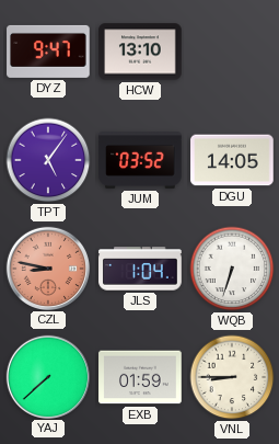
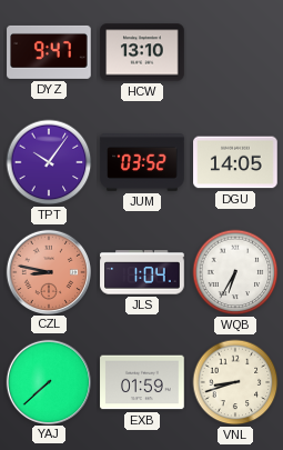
TPT: 5:06 -> 10:06 (49, 162)
WQB: 6:33 -> 6:35 (235, 272)
VNL: 8:45 -> 8:42 (235, 382)
